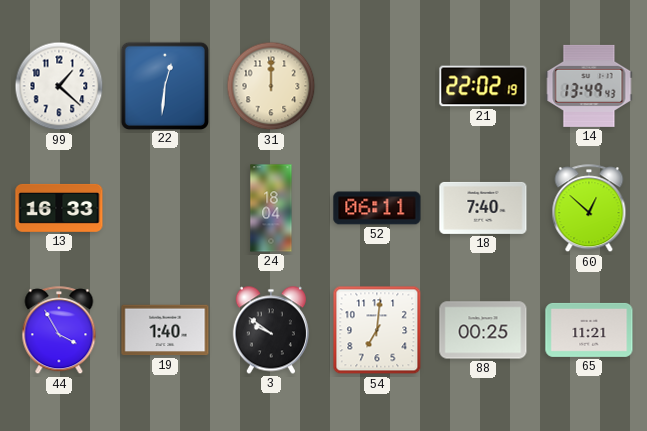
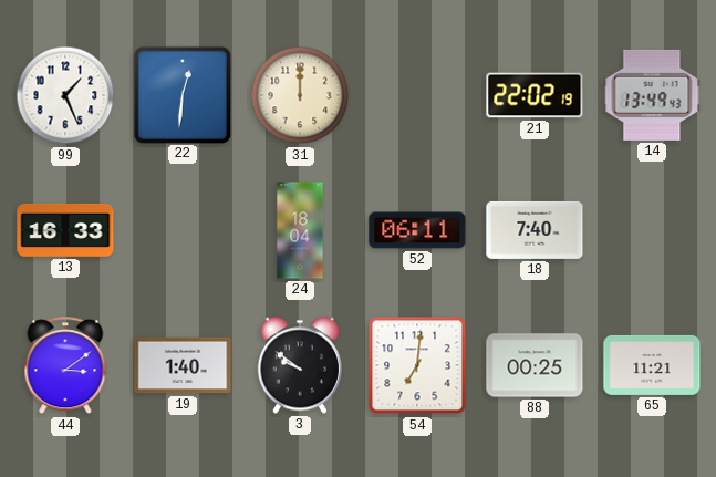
99: 1:22 -> 1:26 (65, 95)
60: 12:52 -> none (589, 209)
44: 3:55 -> 3:09 (65, 366)
